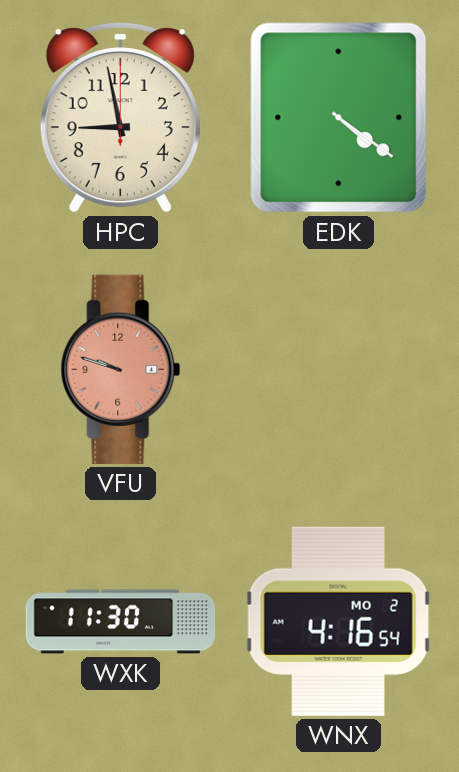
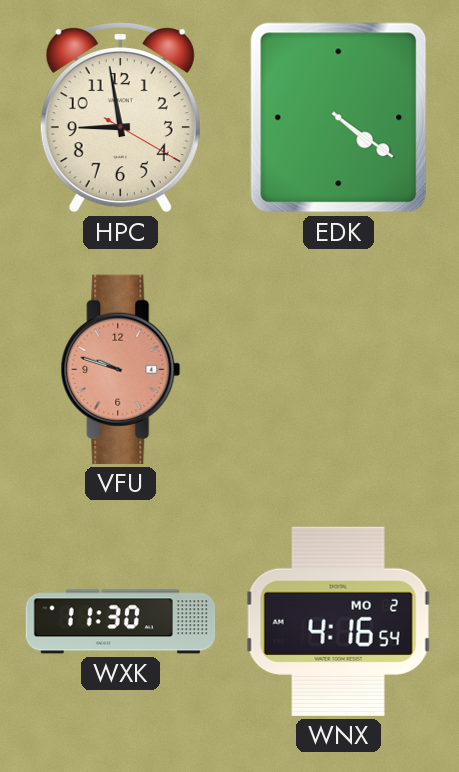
HPC: 8:58:00 -> 8:58:20 (120, 118)
